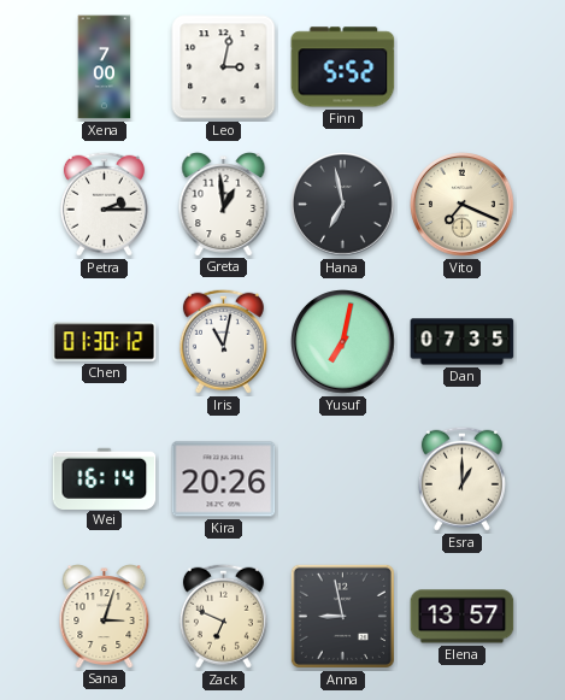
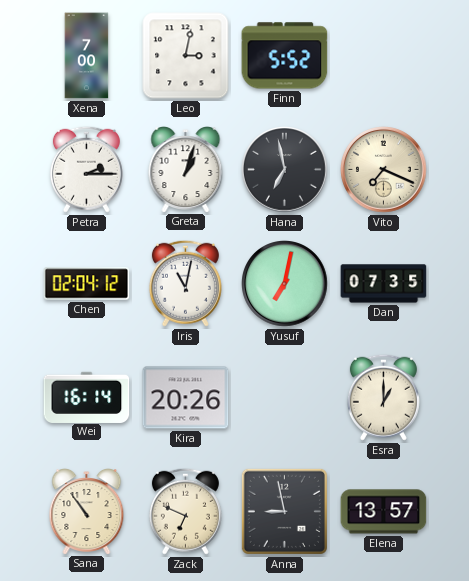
Greta: 12:59 -> 1:03 (186, 170)
Chen: 01:30 -> 02:04 (87, 284)
Sana: 3:03 -> 10:54 (87, 512)
